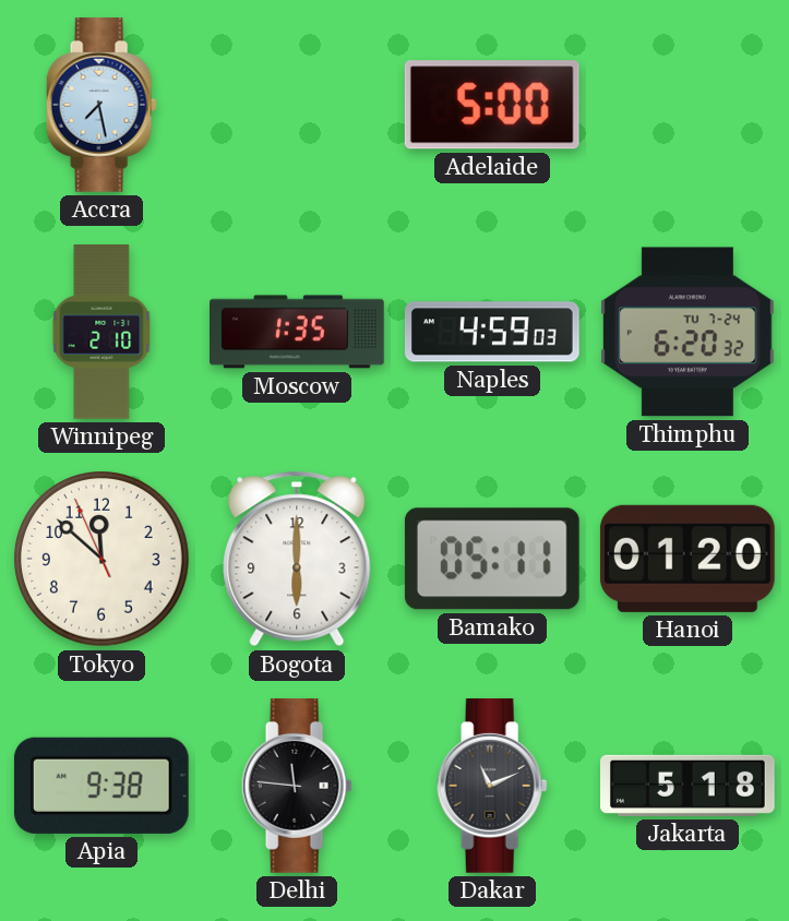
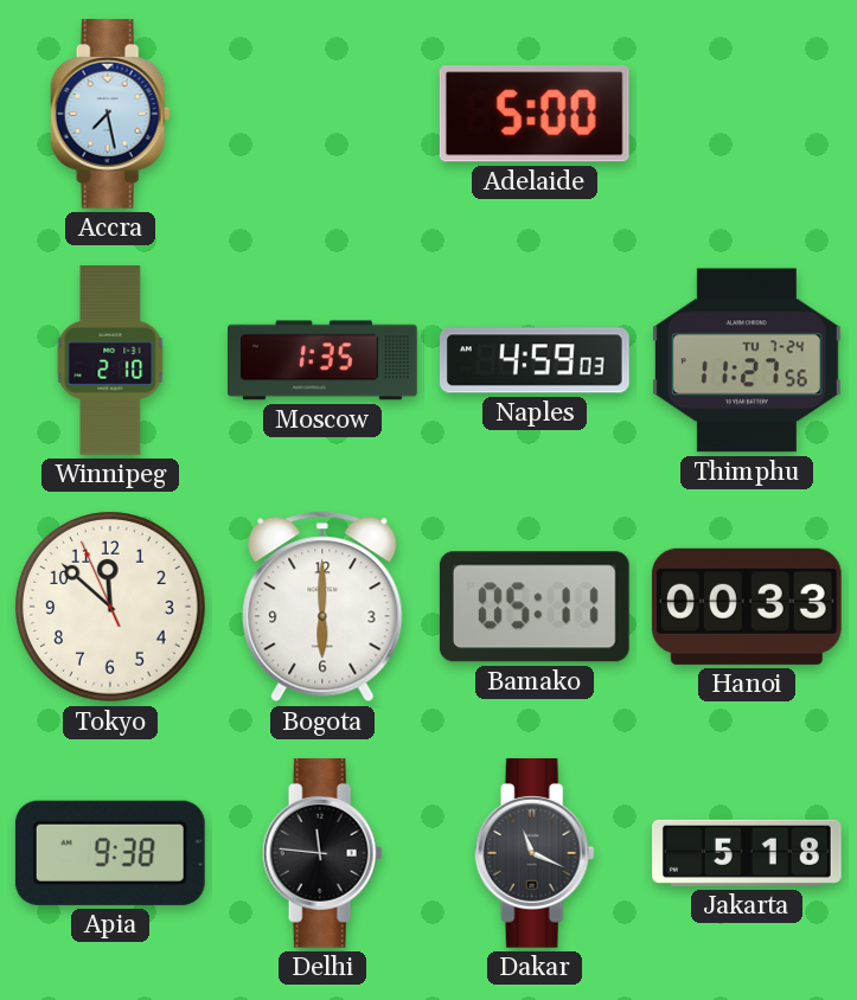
Thimphu: 6:20 -> 11:27 (747, 360)
Hanoi: 01:20 -> 00:33 (747, 607)
Dakar: 11:11 -> 11:19 (535, 854)
